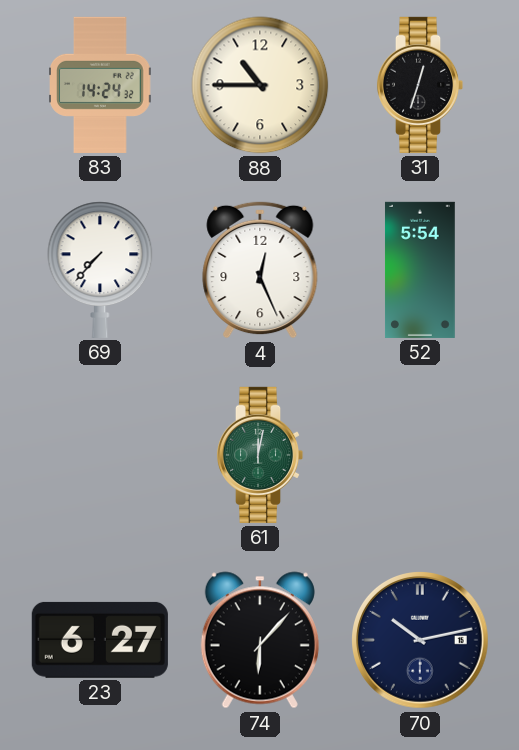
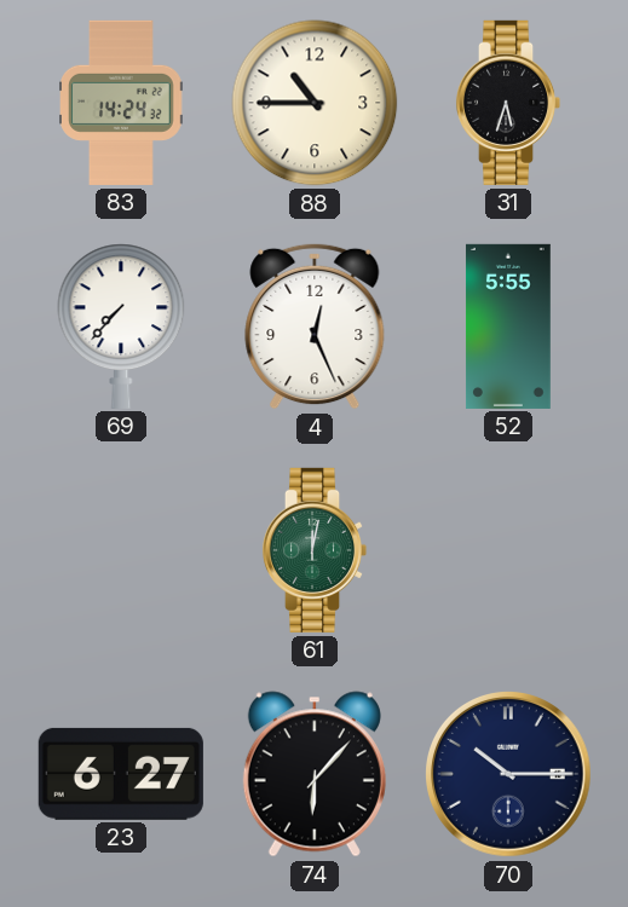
31: 12:33 -> 5:33 (508, 103)
52: 5:54 -> 5:55 (508, 327)
70: 10:13 -> 10:15 (509, 775)
